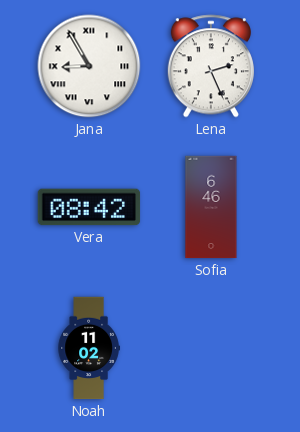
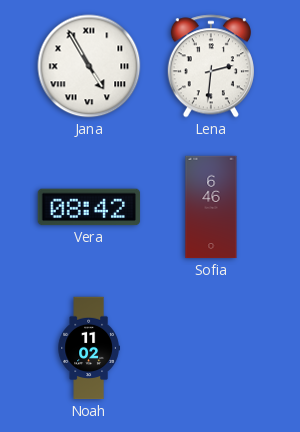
Jana: 8:55 -> 4:55 (89, 66)
Lena: 2:26 -> 2:31 (211, 66)
